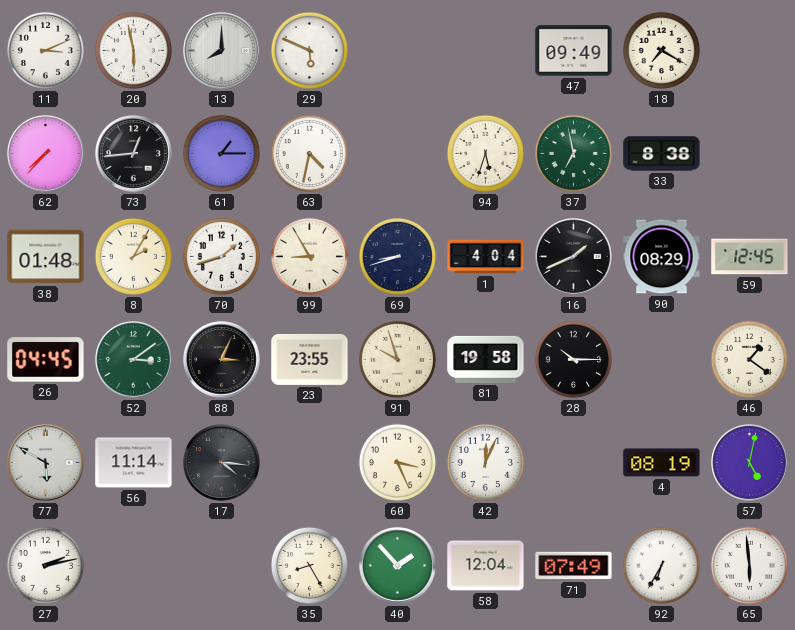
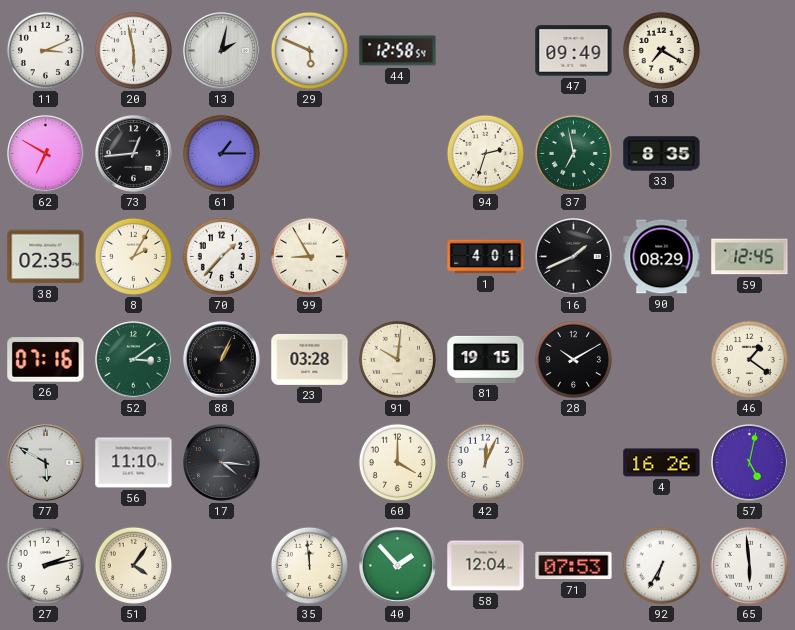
13: 8:00 -> 2:02 (222, 51)
44: none -> 12:58 (398, 51)
62: 7:37 -> 6:50 (46, 154)
63: 4:32 -> none (309, 153)
94: 5:33 -> 2:33 (485, 153)
33: 8:38 -> 8:35 (662, 154)
38: 01:48 -> 02:35 (46, 257)
70: 1:42 -> 1:37 (221, 256)
69: 8:42 -> none (397, 256)
1: 4:04 -> 4:01 (486, 257)
26: 04:45 -> 07:16 (46, 360)
88: 3:04 -> 1:04 (222, 360)
23: 23:55 -> 03:28 (310, 359)
91: 9:57 -> 10:01 (397, 359)
81: 19:58 -> 19:15 (486, 359)
28: 10:15 -> 10:10 (573, 359)
56: 11:14 -> 11:10 (134, 463)
60: 3:26 -> 4:00 (397, 462)
4: 08:19 -> 16:26 (662, 463)
51: none -> 4:06 (133, 565)
35: 8:25 -> 11:59 (309, 565)
71: 07:49 -> 07:53 (574, 566)
